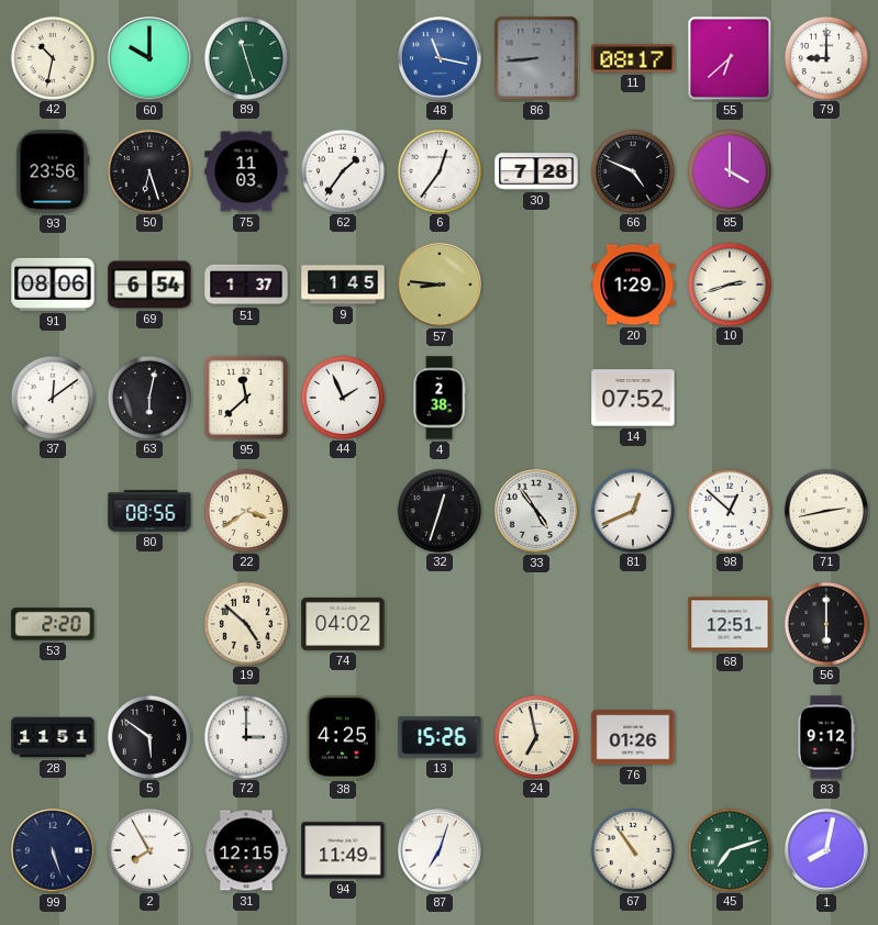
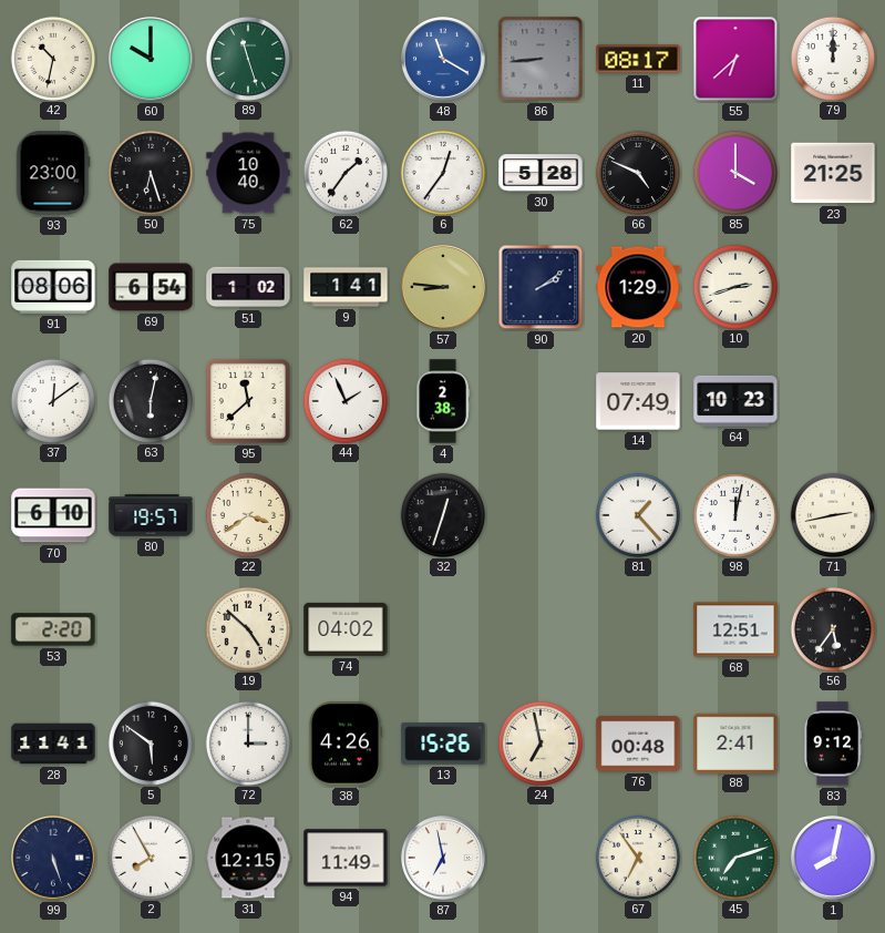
48: 11:17 -> 11:20 (444, 60)
79: 9:00 -> 12:00 (832, 58)
93: 23:56 -> 23:00 (53, 173)
75: 11:03 -> 10:40 (248, 173)
30: 7:28 -> 5:28 (541, 173)
23: none -> 21:25 (833, 173)
51: 1:37 -> 1:02 (248, 287)
9: 1:45 -> 1:41 (346, 287)
90: none -> 2:09 (541, 287)
14: 07:52 -> 07:49 (638, 401)
64: none -> 10:23 (735, 401)
70: none -> 6:10 (53, 515)
80: 08:56 -> 19:57 (151, 515)
33: 4:54 -> none (537, 512)
81: 12:41 -> 1:23 (637, 514)
98: 12:52 -> 12:02 (734, 514)
56: 6:00 -> 5:36 (832, 628)
28: 11:51 -> 11:41 (53, 744)
38: 4:25 -> 4:26 (344, 744)
76: 01:26 -> 00:48 (638, 744)
88: none -> 2:41 (735, 742)
87: 7:03 -> 6:58 (444, 859)
67: 10:54 -> 6:54 (637, 857)
